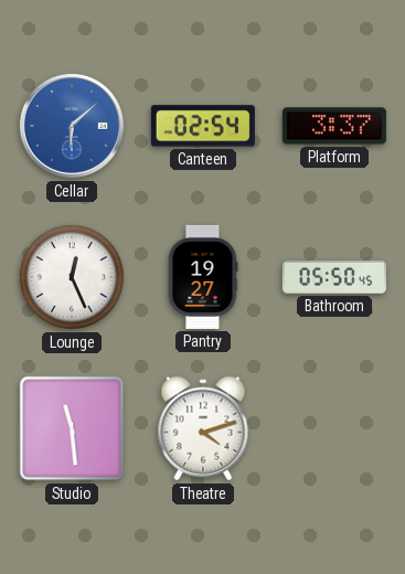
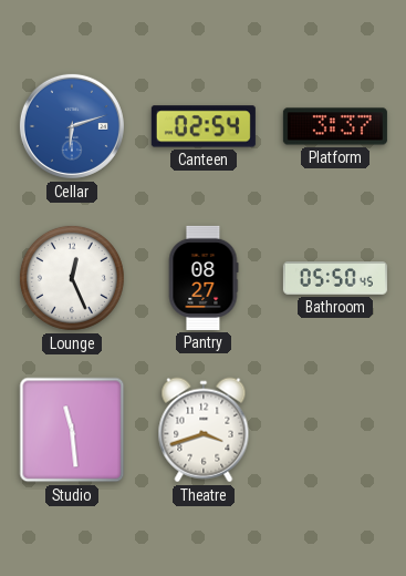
Cellar: 6:08 -> 6:12 (72, 126)
Pantry: 19:27 -> 08:27 (204, 278)
Theatre: 4:12 -> 3:42 (204, 430)
